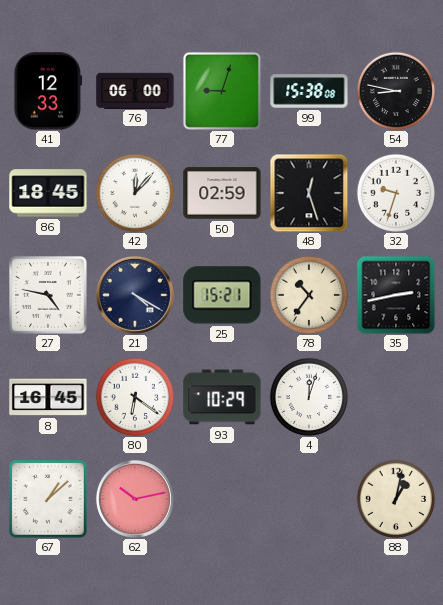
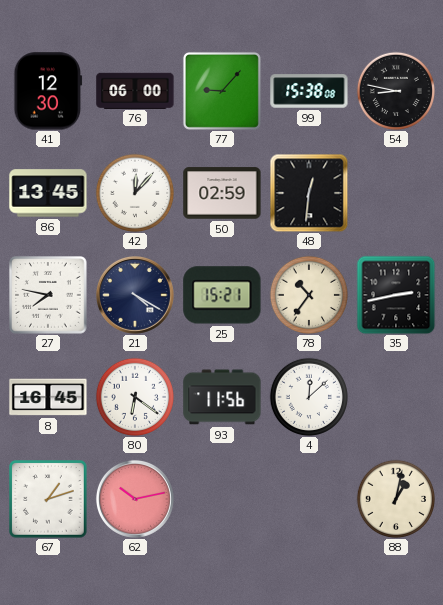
41: 12:33 -> 12:30 (48, 91)
77: 9:03 -> 9:07 (222, 91)
86: 18:45 -> 13:45 (48, 193)
48: 12:27 -> 12:31 (309, 193)
32: 9:33 -> none (395, 192)
27: 4:47 -> 7:47 (48, 295)
93: 10:29 -> 11:56 (222, 397)
4: 12:03 -> 12:08 (308, 396)
67: 1:08 -> 1:12 (48, 499)
